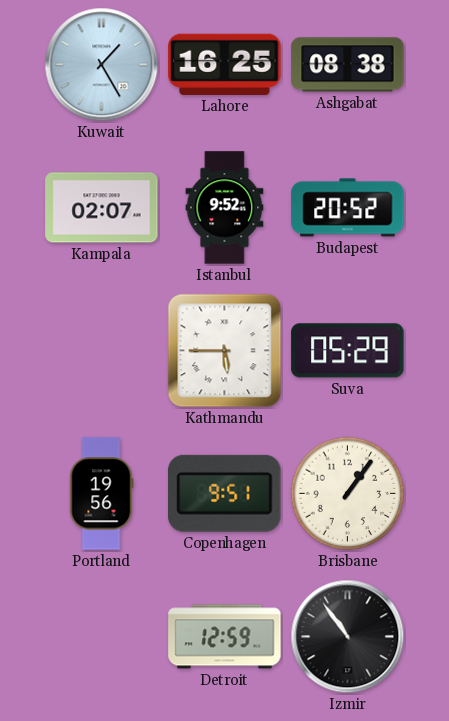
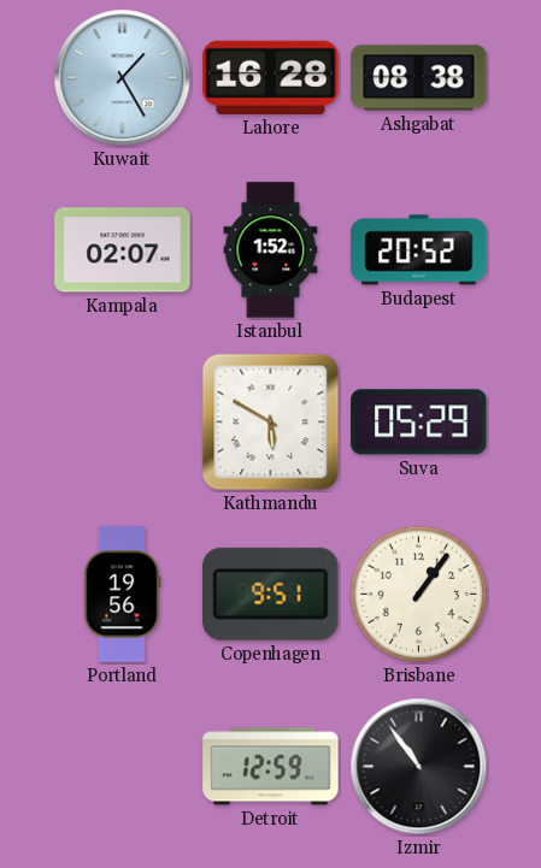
Lahore: 16:25 -> 16:28 (271, 77)
Istanbul: 9:52 -> 1:52 (271, 250)
Kathmandu: 5:45 -> 5:50 (271, 423)
